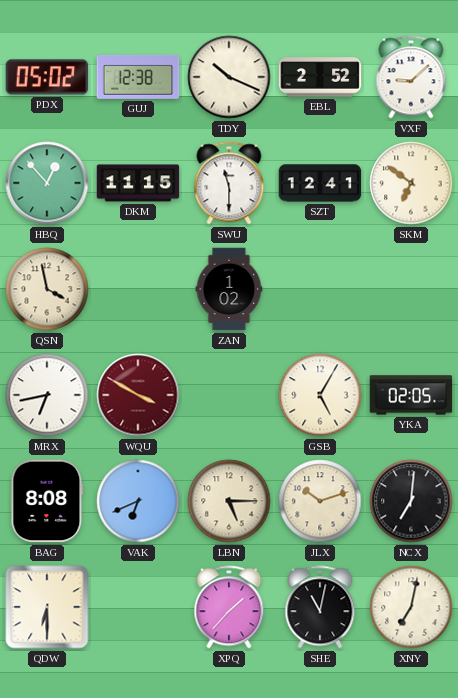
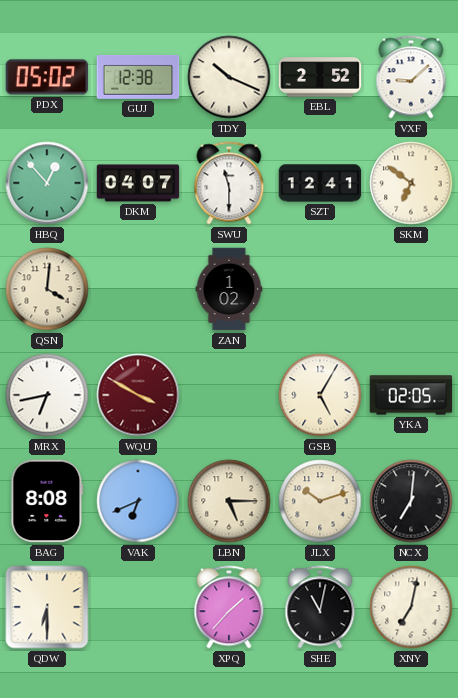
DKM: 11:15 -> 04:07 (138, 183)
QSN: 3:58 -> 4:01 (47, 289)
